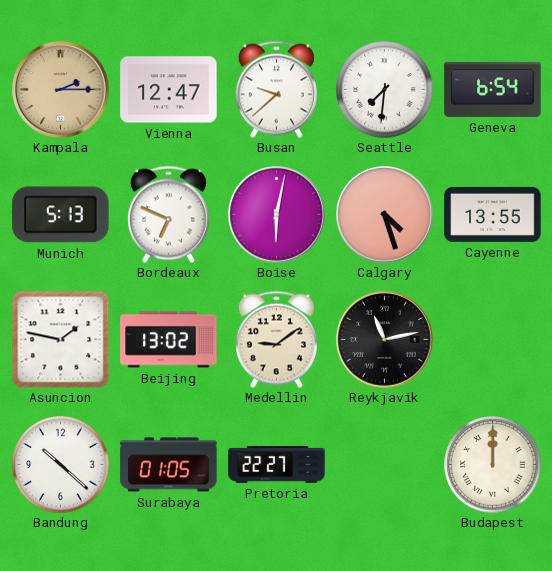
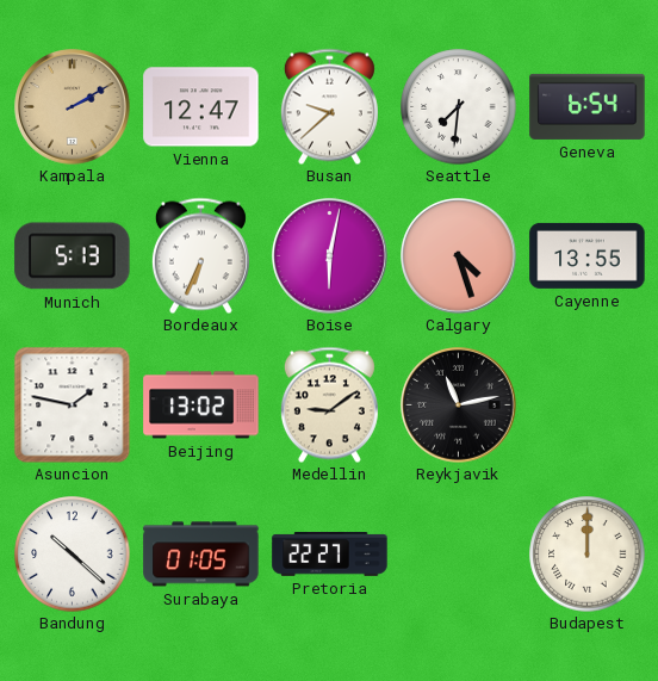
Kampala: 2:15 -> 2:10 (73, 107)
Bordeaux: 6:49 -> 6:34 (200, 255)
